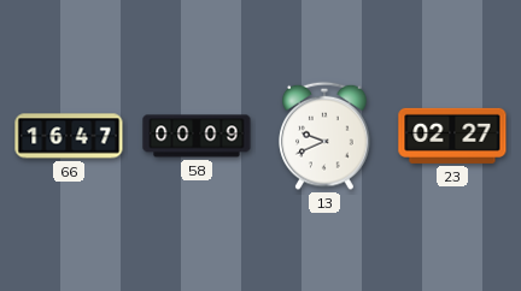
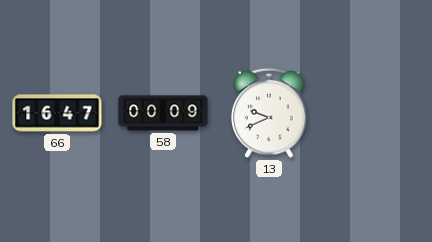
23: 02:27 -> none (452, 136)
